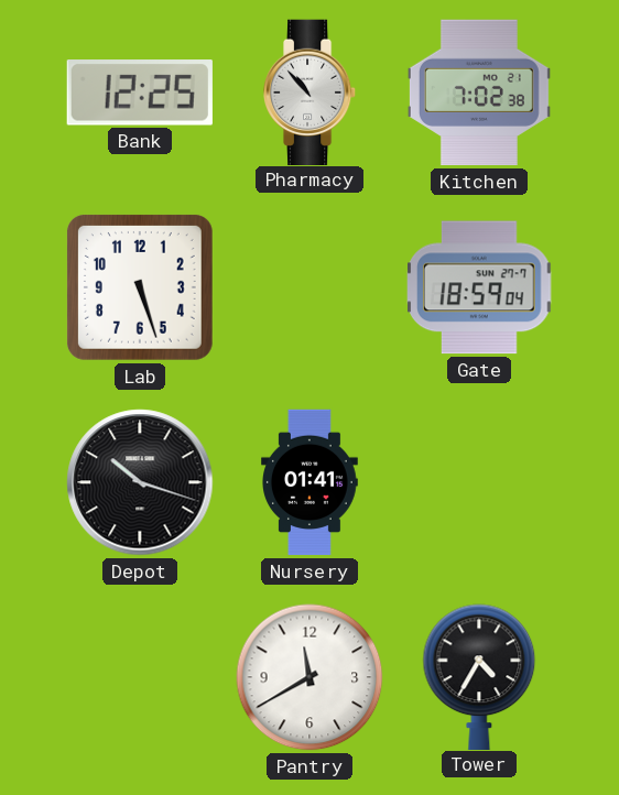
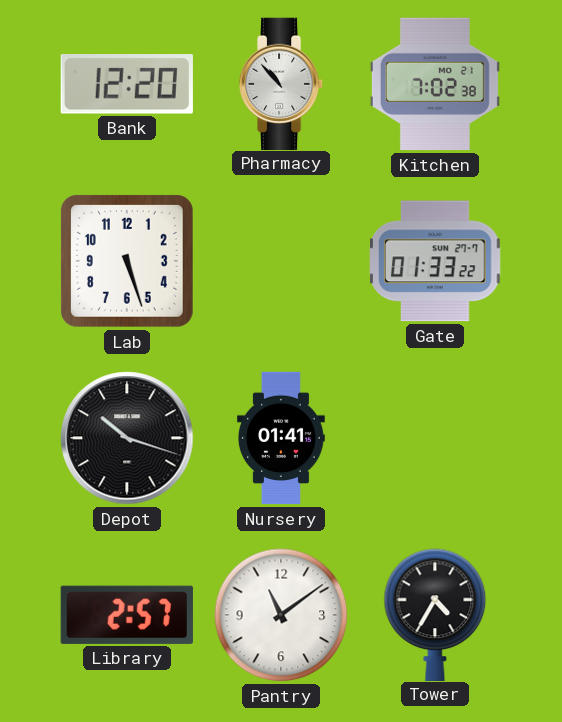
Bank: 12:25 -> 12:20 (127, 84)
Gate: 18:59 -> 01:33 (435, 261)
Library: none -> 2:57 (127, 615)
Pantry: 11:40 -> 11:09 (281, 615)
